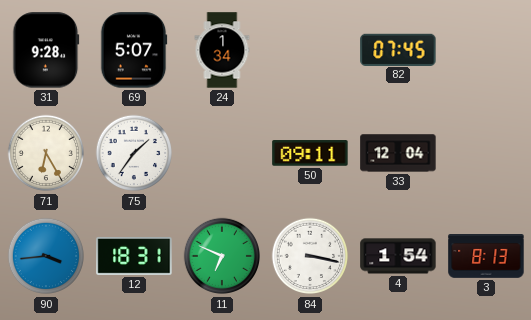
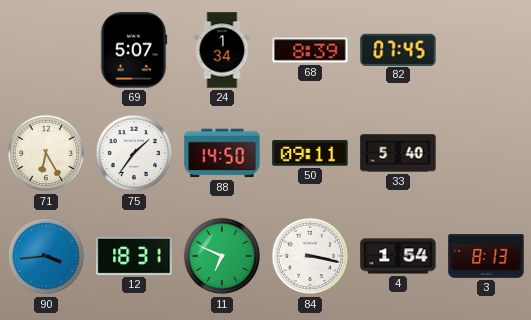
31: 9:28 -> none (46, 50)
68: none -> 8:39 (310, 50)
88: none -> 14:50 (222, 153)
33: 12:04 -> 5:40 (398, 153)
